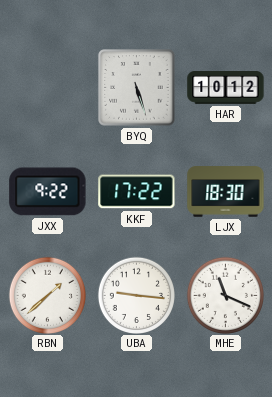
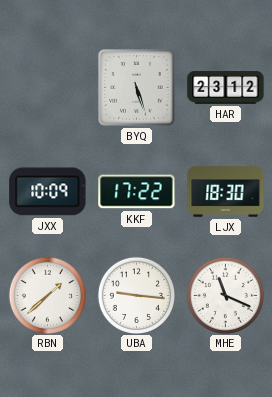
HAR: 10:12 -> 23:12 (226, 88)
JXX: 9:22 -> 10:09 (48, 192)
